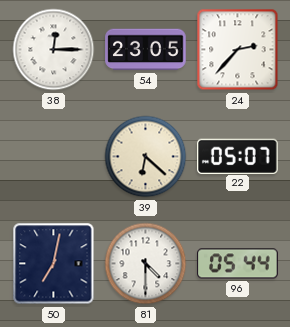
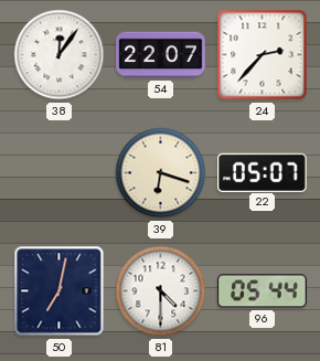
38: 12:15 -> 12:06 (60, 55)
54: 23:05 -> 22:07 (161, 55)
39: 6:22 -> 6:18 (161, 173)
